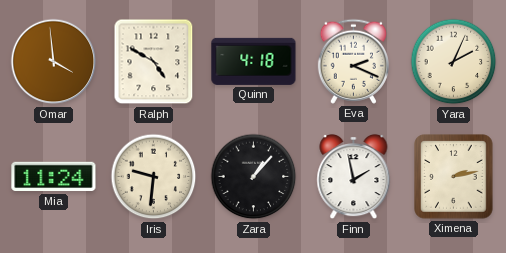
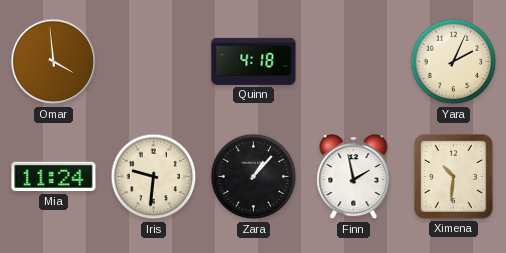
Ralph: 4:50 -> none (154, 62)
Eva: 2:19 -> none (353, 61)
Ximena: 2:13 -> 10:31 (454, 177)
